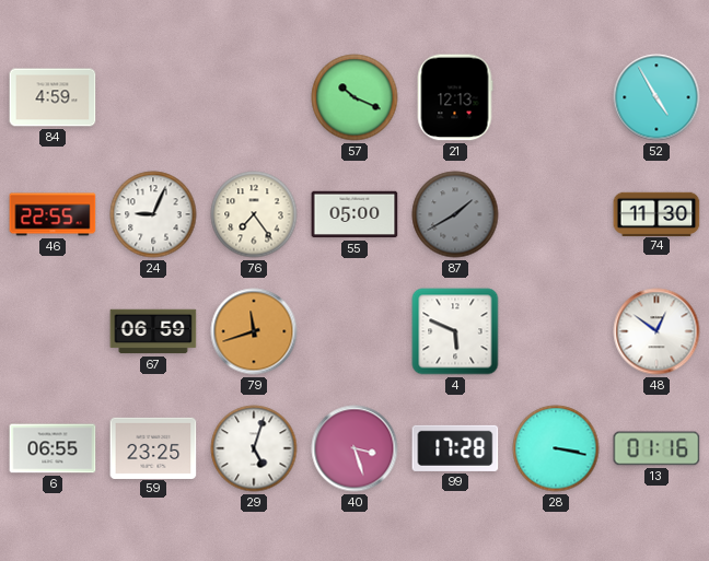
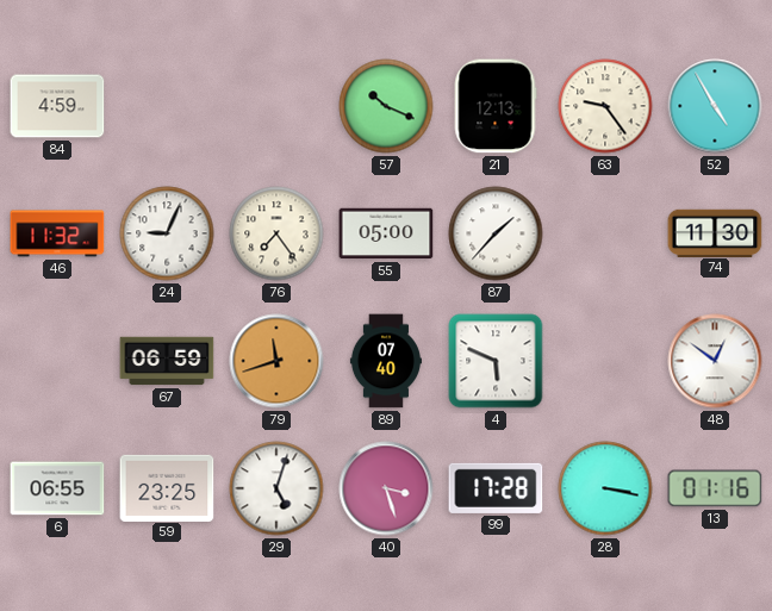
63: none -> 9:24 (605, 106)
46: 22:55 -> 11:32 (57, 233)
87: 1:40 -> 1:37 (496, 233)
87 dial: grey -> white (496, 233)
89: none -> 07:40 (386, 361)
